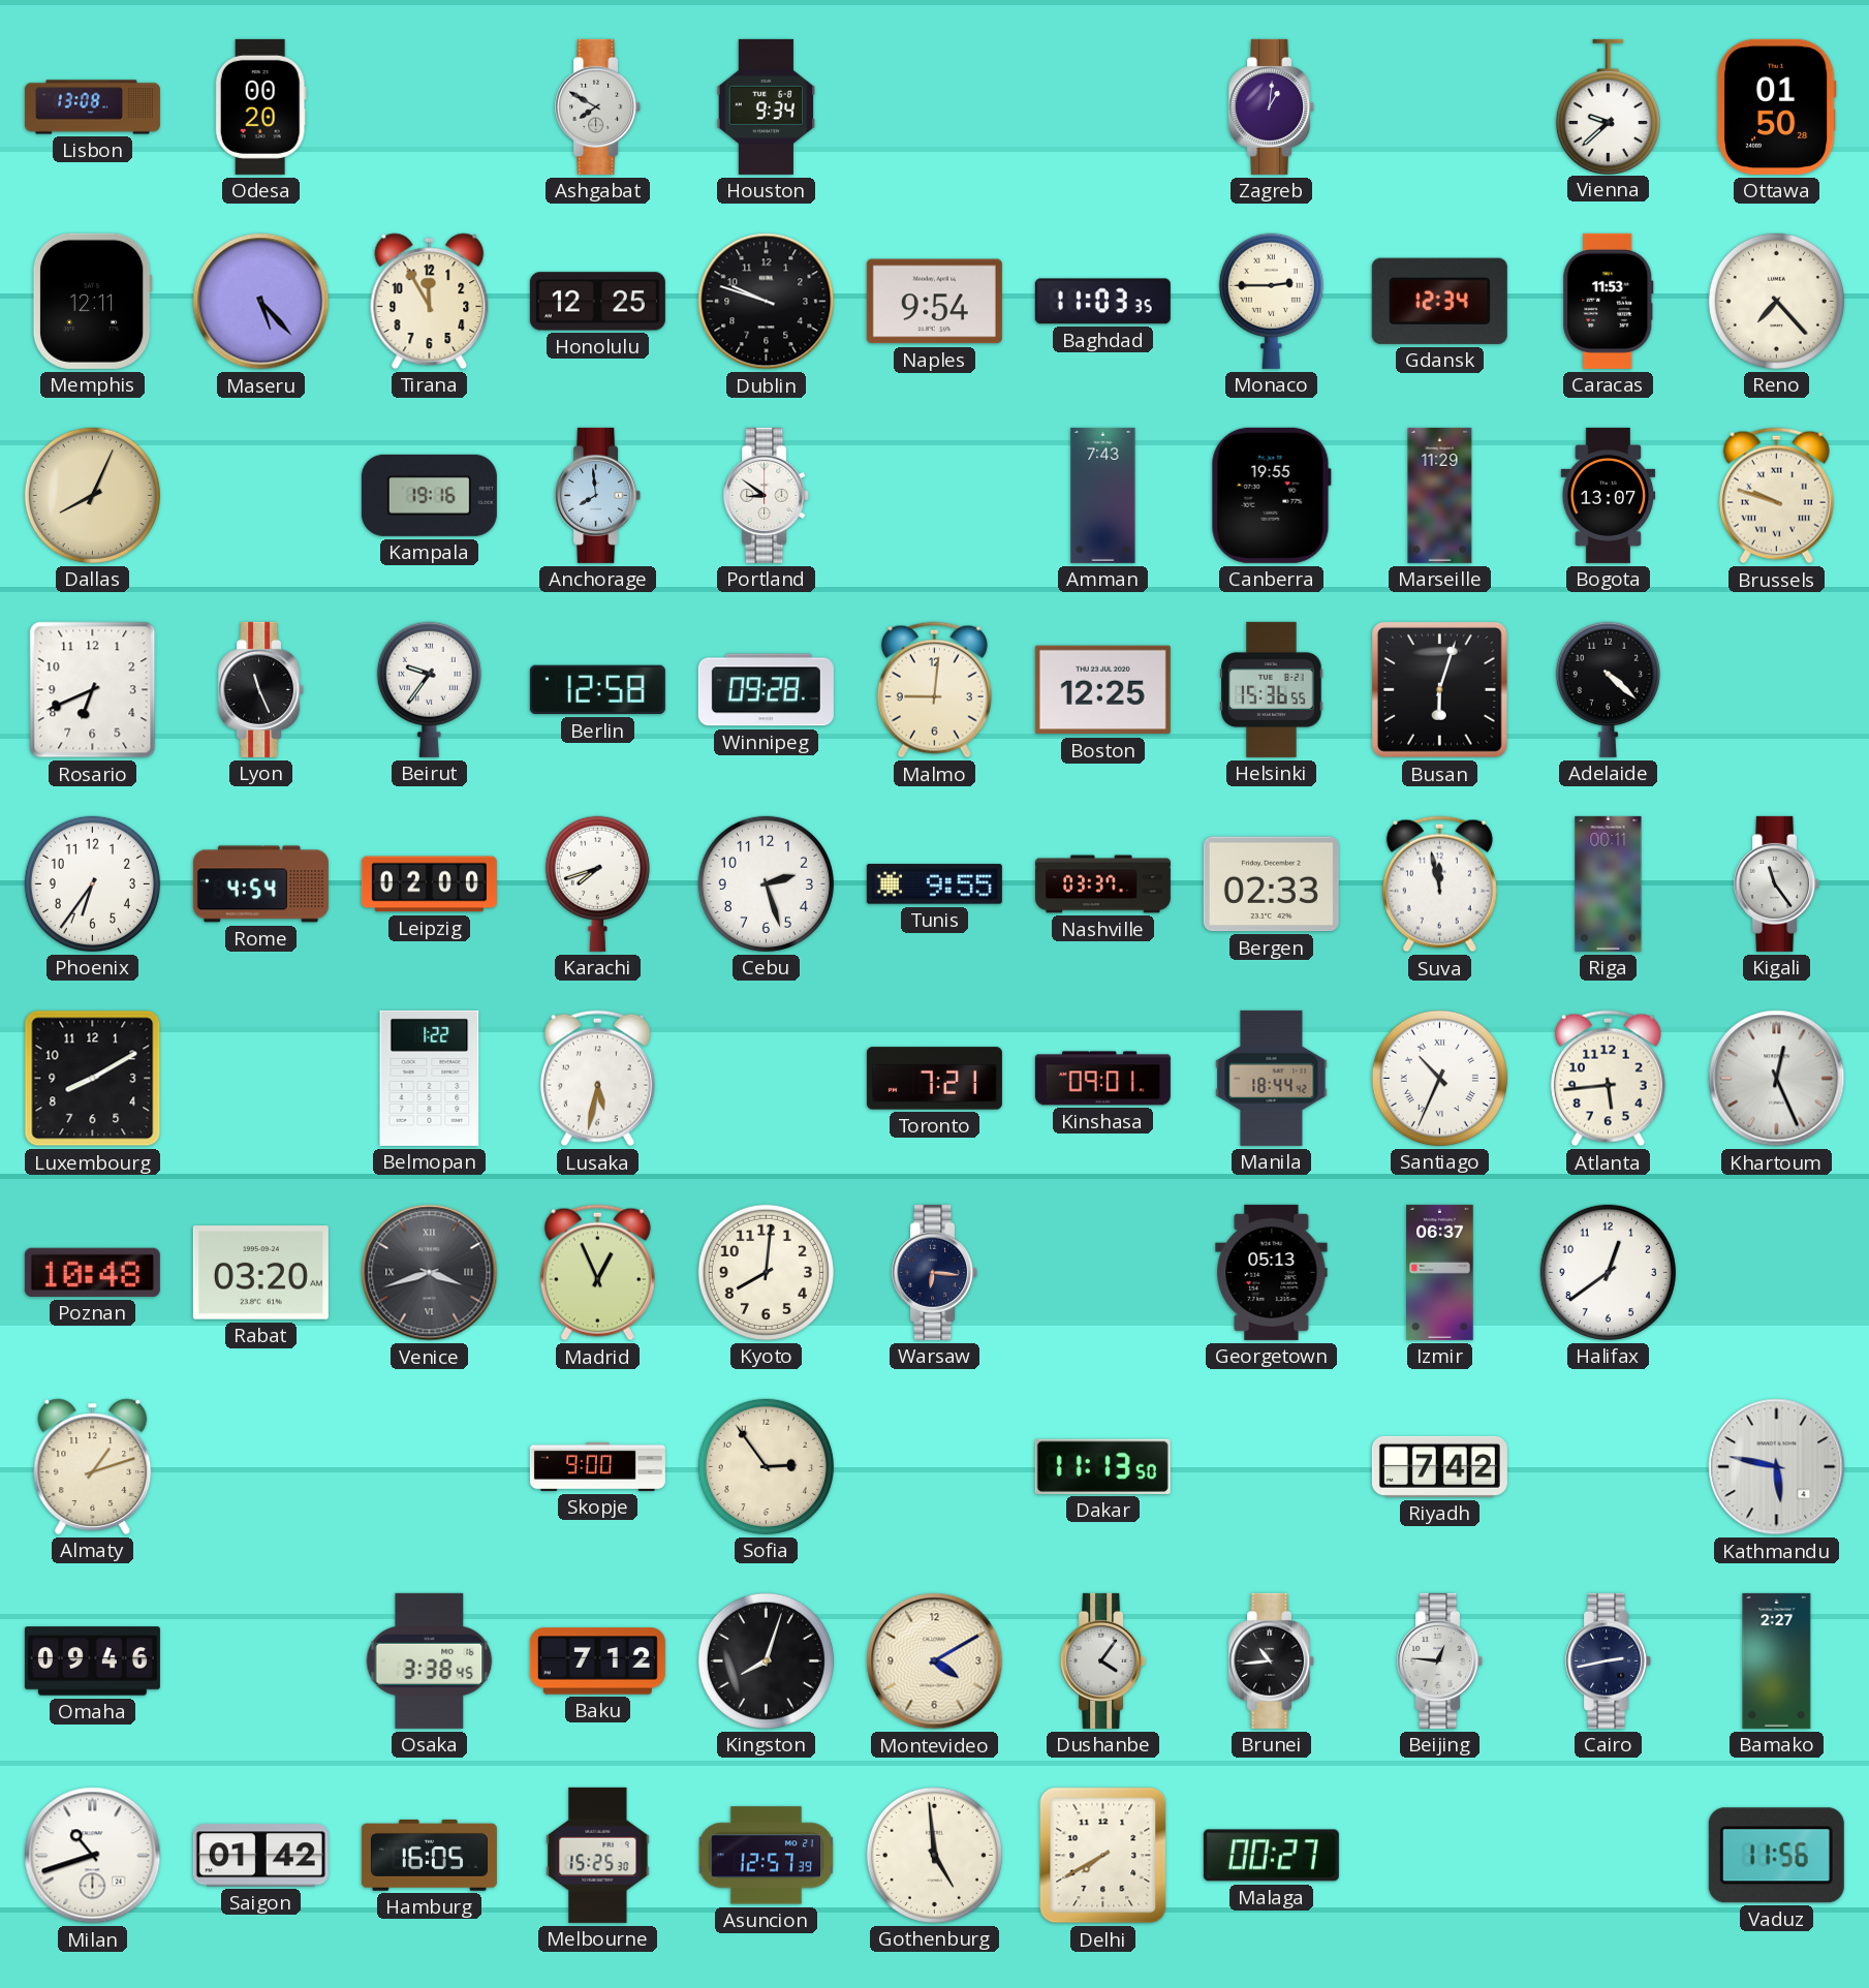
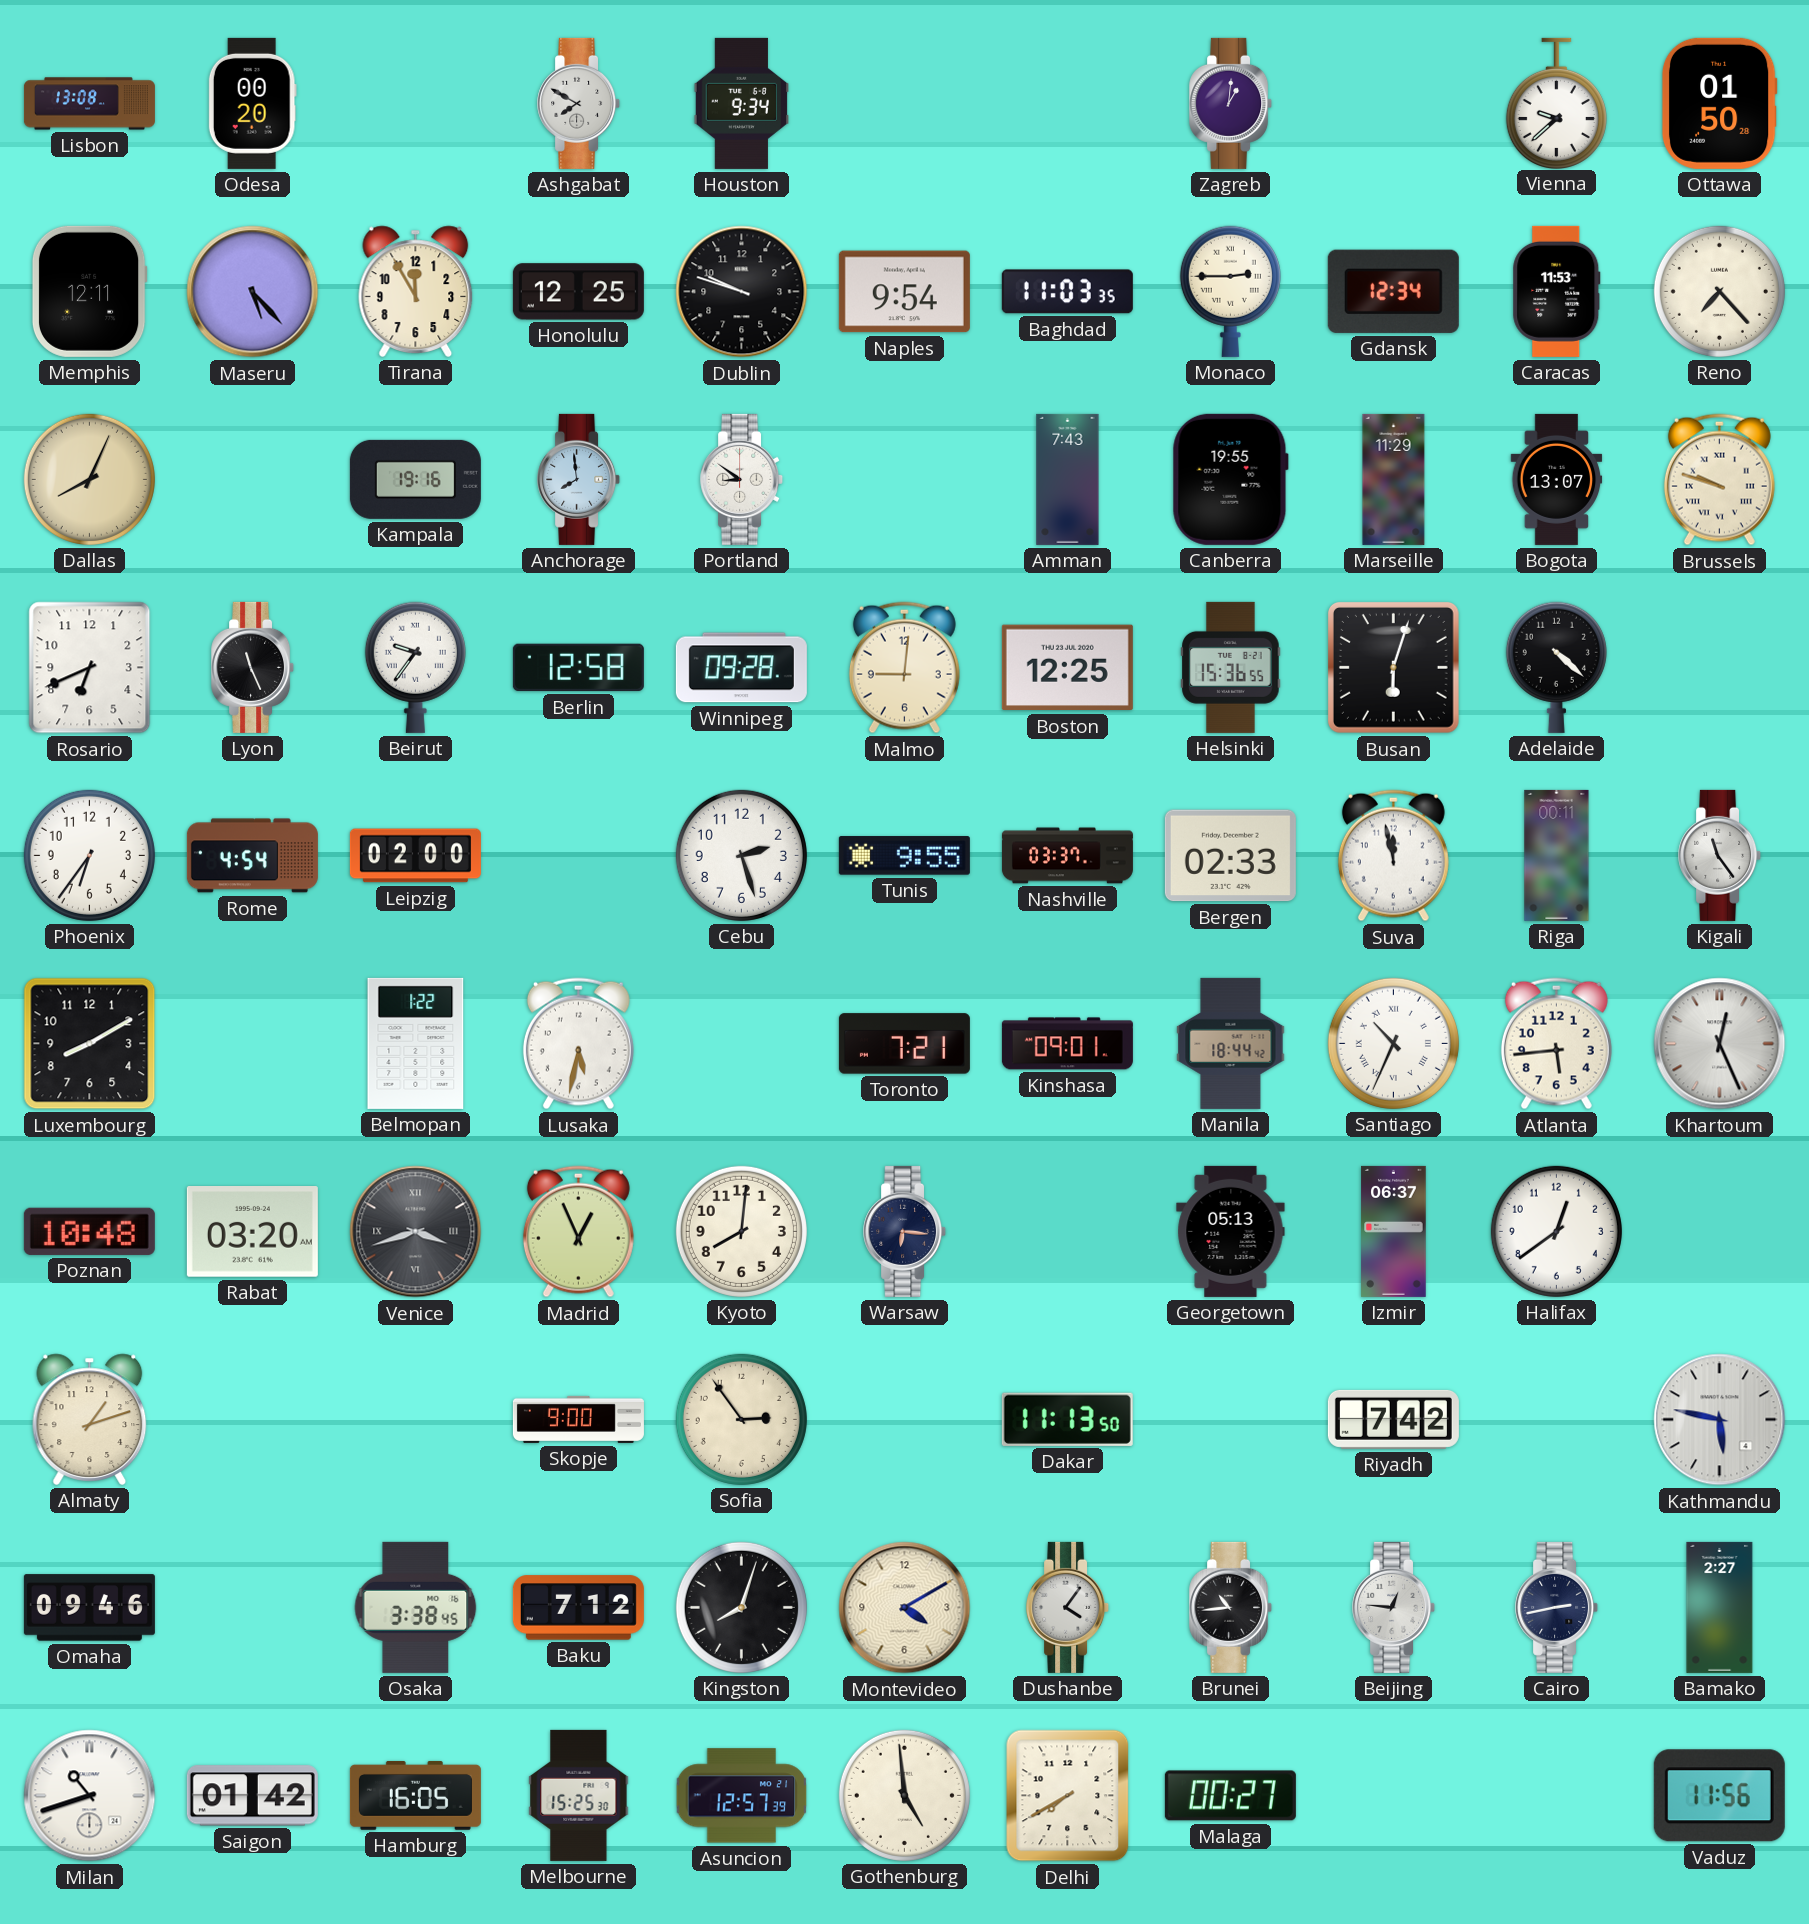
Karachi: 7:42 -> none (597, 883)
